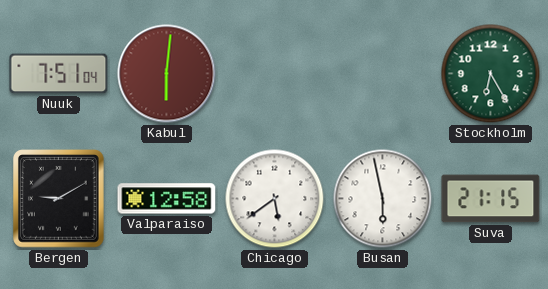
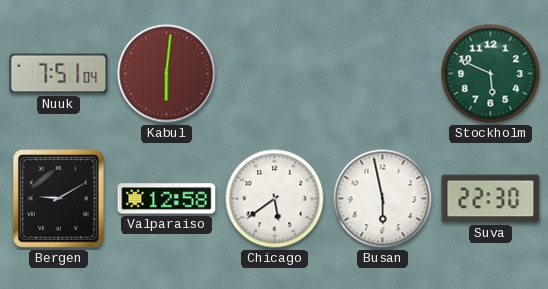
Stockholm: 6:25 -> 5:49 (491, 74)
Suva: 21:15 -> 22:30 (491, 199)
